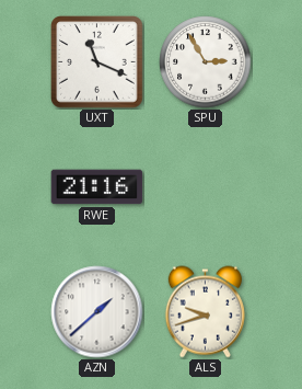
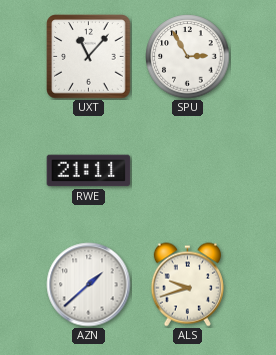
UXT: 11:19 -> 11:07 (89, 57)
RWE: 21:16 -> 21:11 (89, 171)
